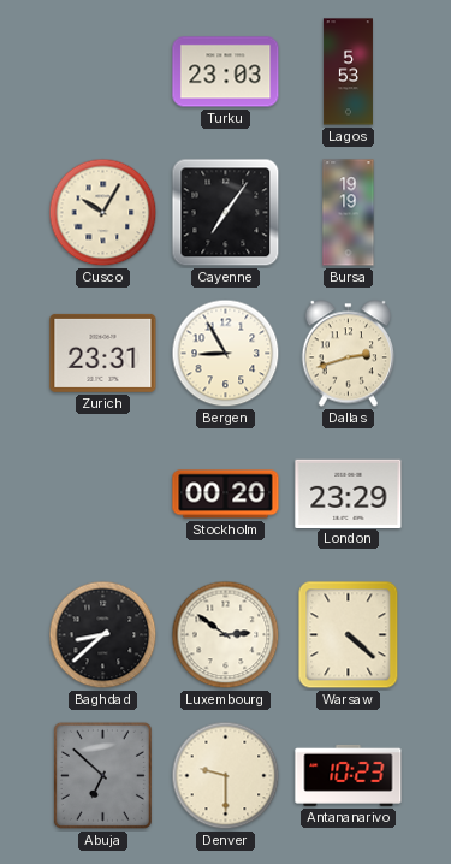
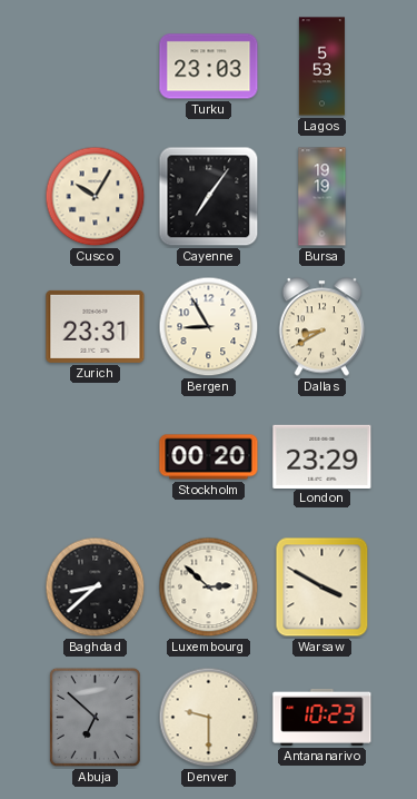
Dallas: 2:42 -> 8:40 (322, 327)
Luxembourg: 2:51 -> 2:52 (209, 588)
Warsaw: 4:22 -> 3:50 (322, 588)
